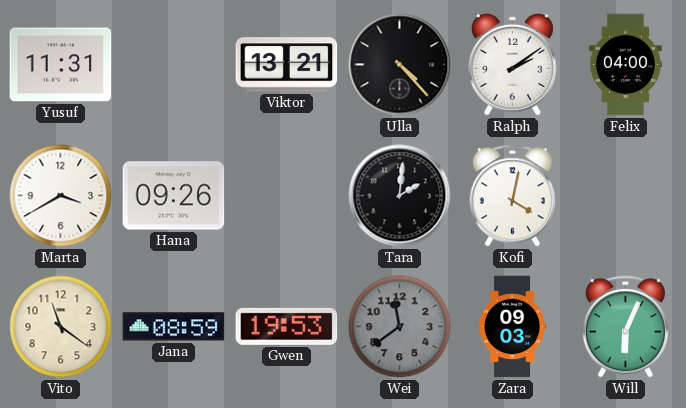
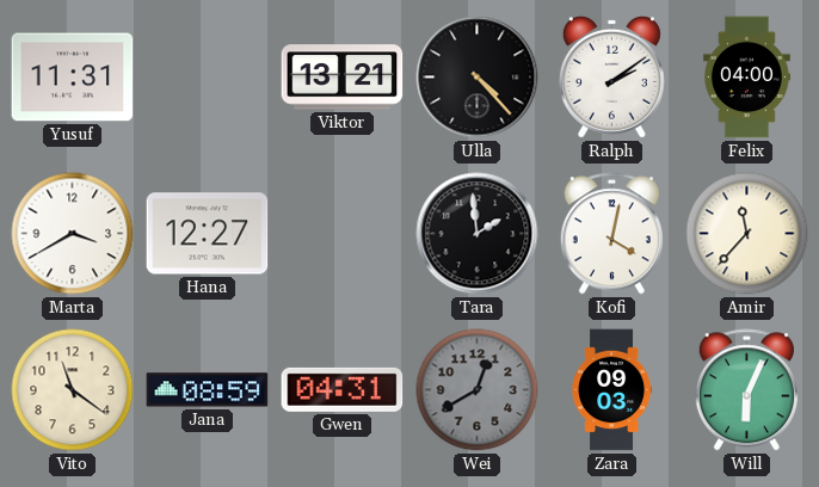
Hana: 09:26 -> 12:27 (208, 234)
Tara: 2:01 -> 1:59 (478, 234)
Amir: none -> 11:37 (747, 234)
Gwen: 19:53 -> 04:31 (343, 389)
Wei: 11:39 -> 12:40 (478, 390)
